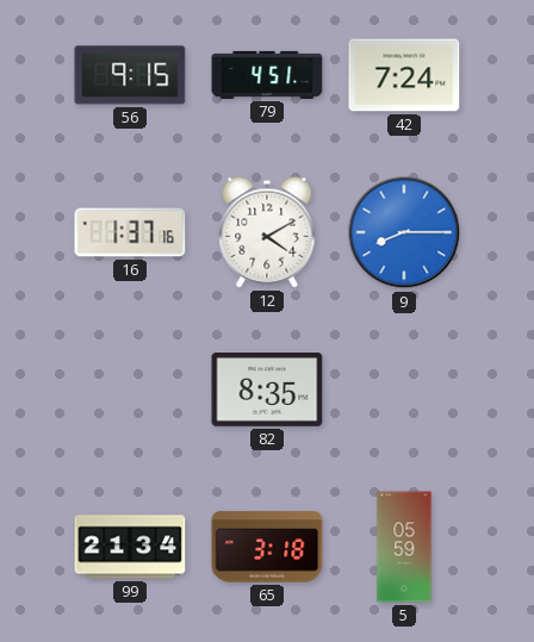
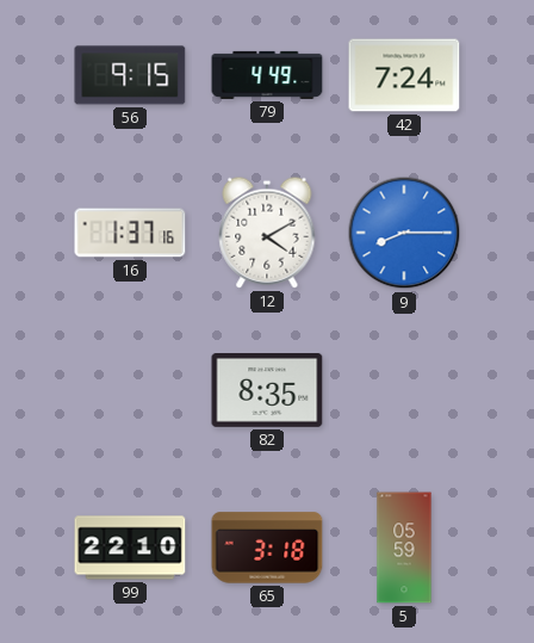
79: 4:51 -> 4:49 (267, 75)
99: 21:34 -> 22:10 (130, 548)
